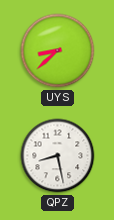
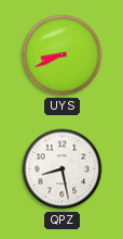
UYS: 8:38 -> 8:41 (63, 55)
